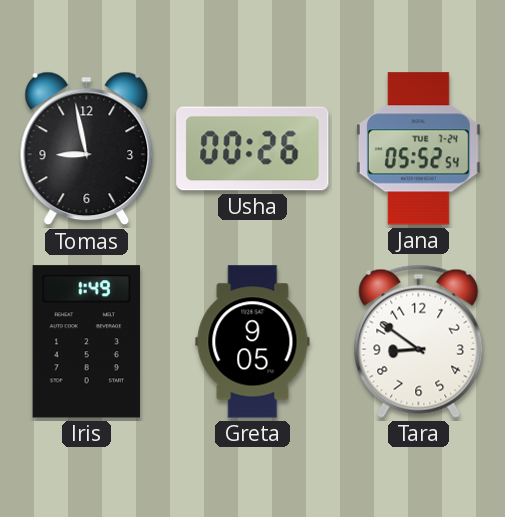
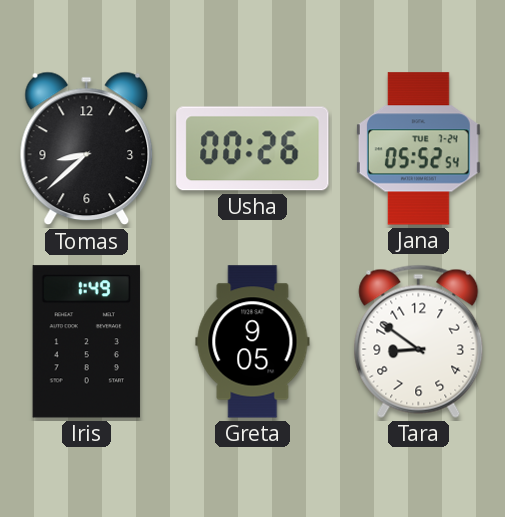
Tomas: 8:58 -> 8:38 (87, 149)
